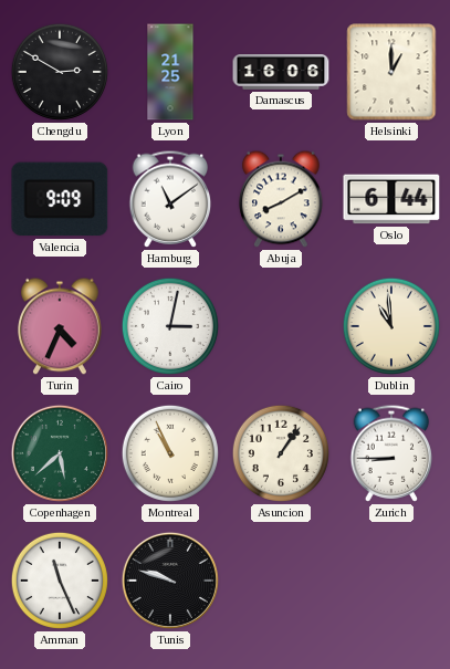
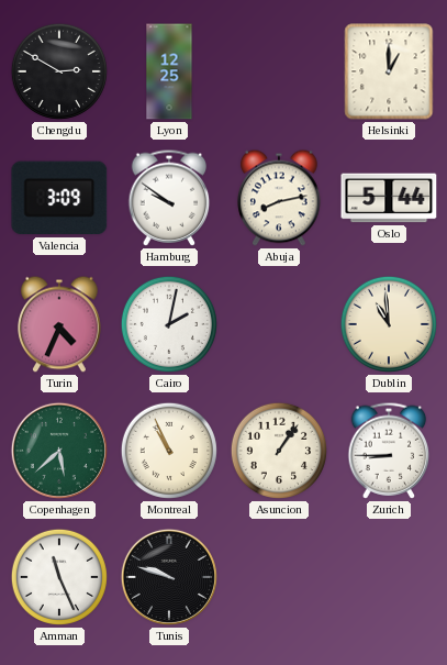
Lyon: 21:25 -> 12:25 (169, 71)
Damascus: 16:06 -> none (281, 73)
Valencia: 9:09 -> 3:09 (59, 198)
Hamburg: 11:09 -> 9:51 (169, 198)
Abuja: 8:10 -> 8:13 (279, 198)
Oslo: 6:44 -> 5:44 (389, 198)
Cairo: 3:02 -> 2:02 (169, 324)
